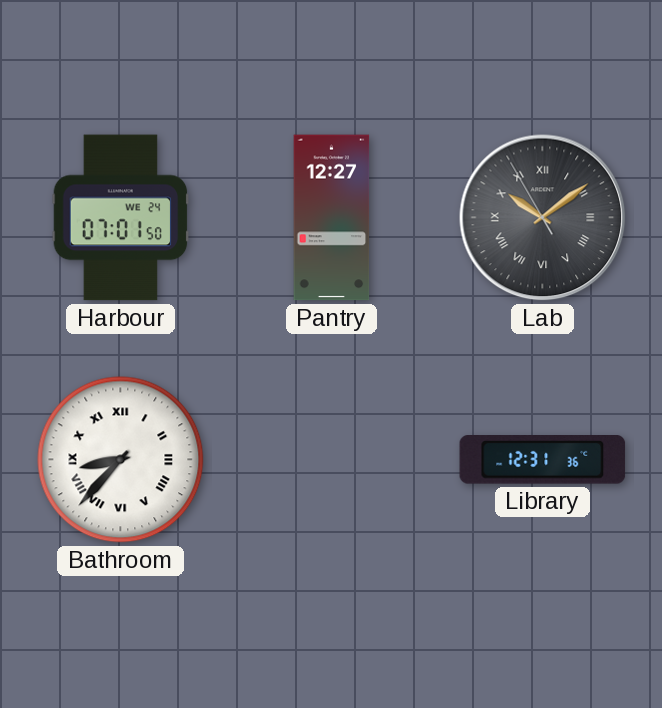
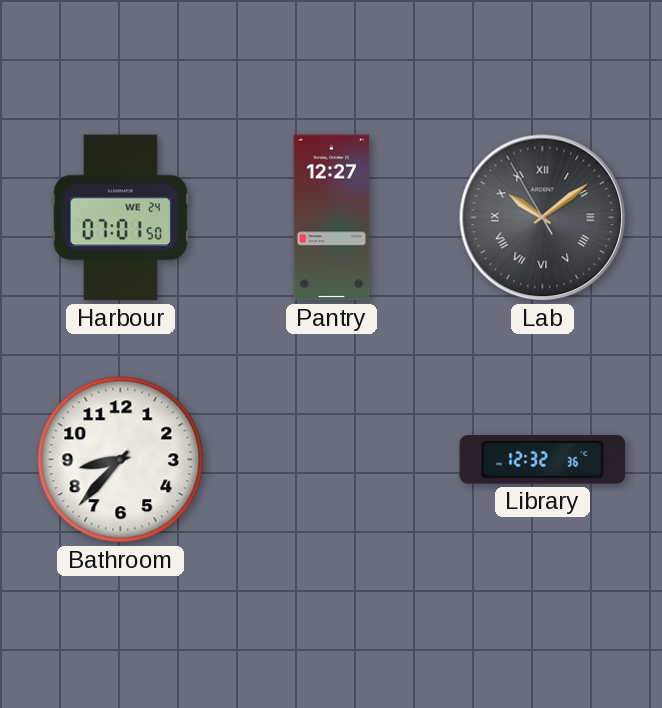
Bathroom numerals: Roman -> Arabic (121, 460)
Library: 12:31 -> 12:32 (543, 460)
